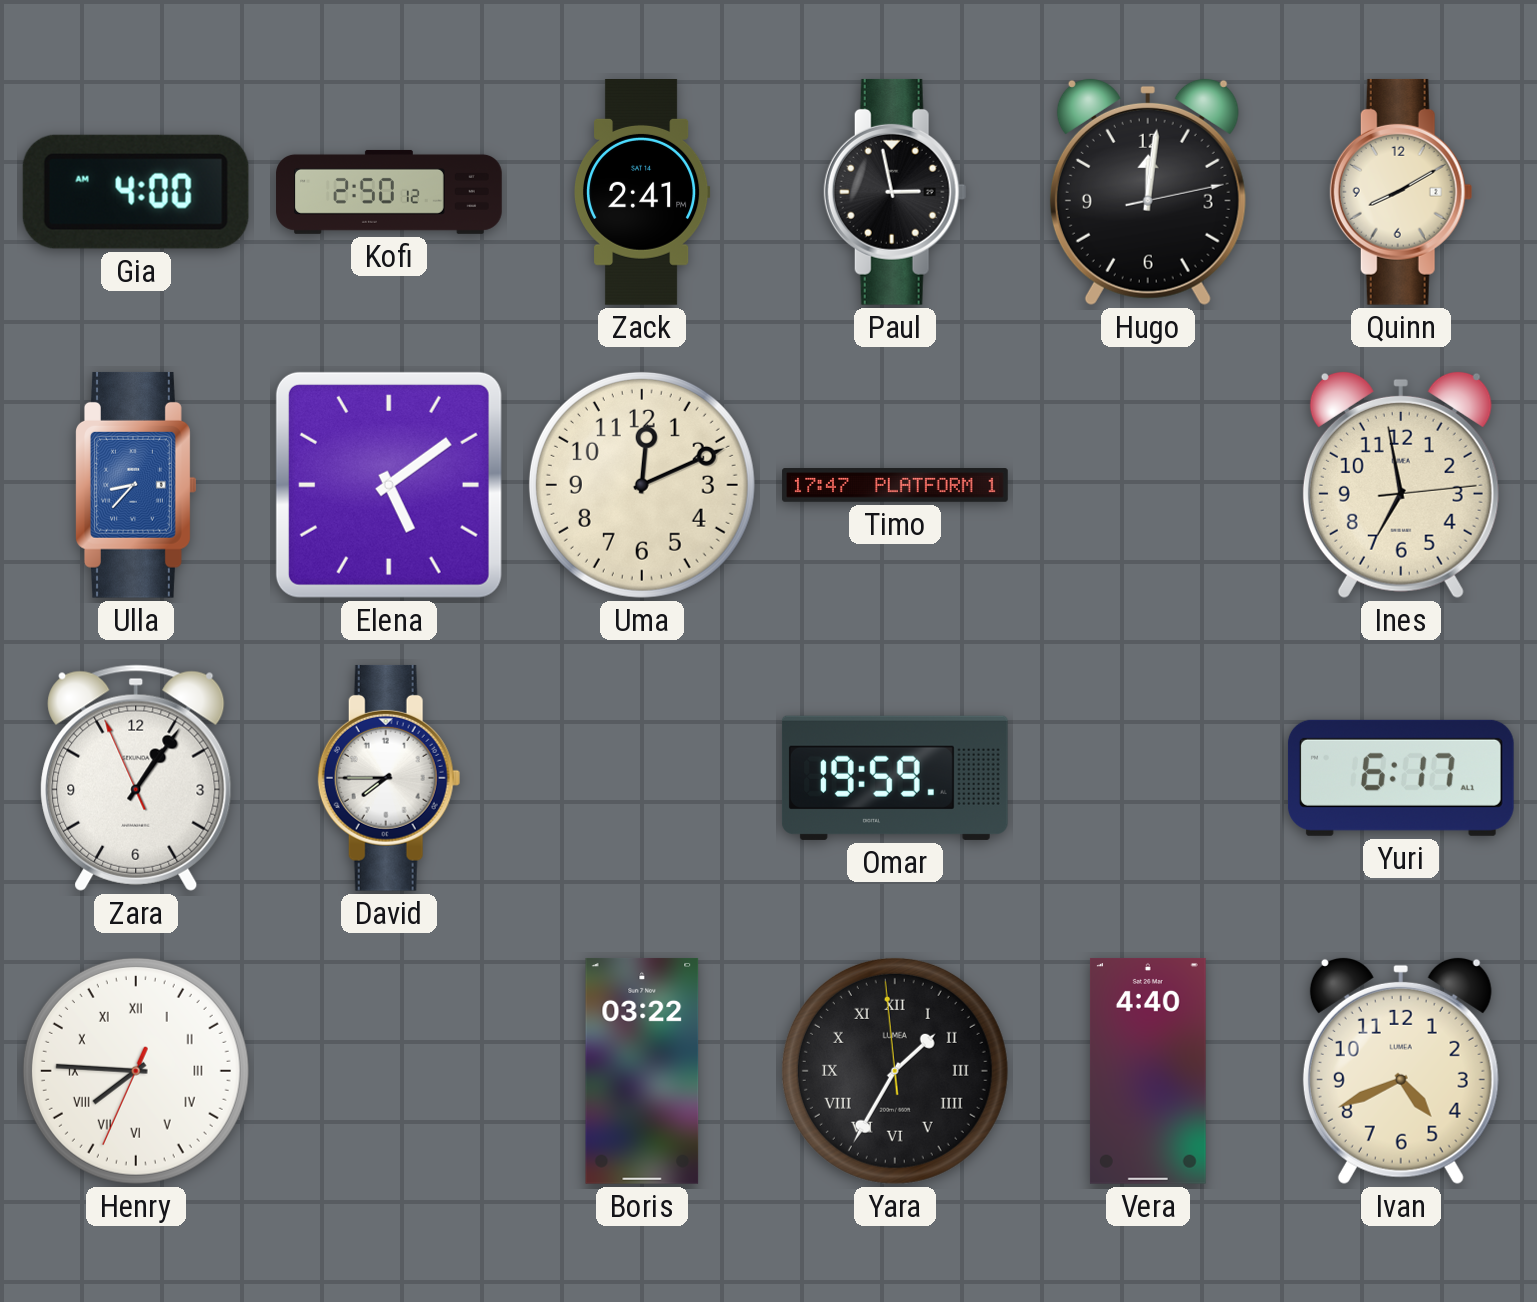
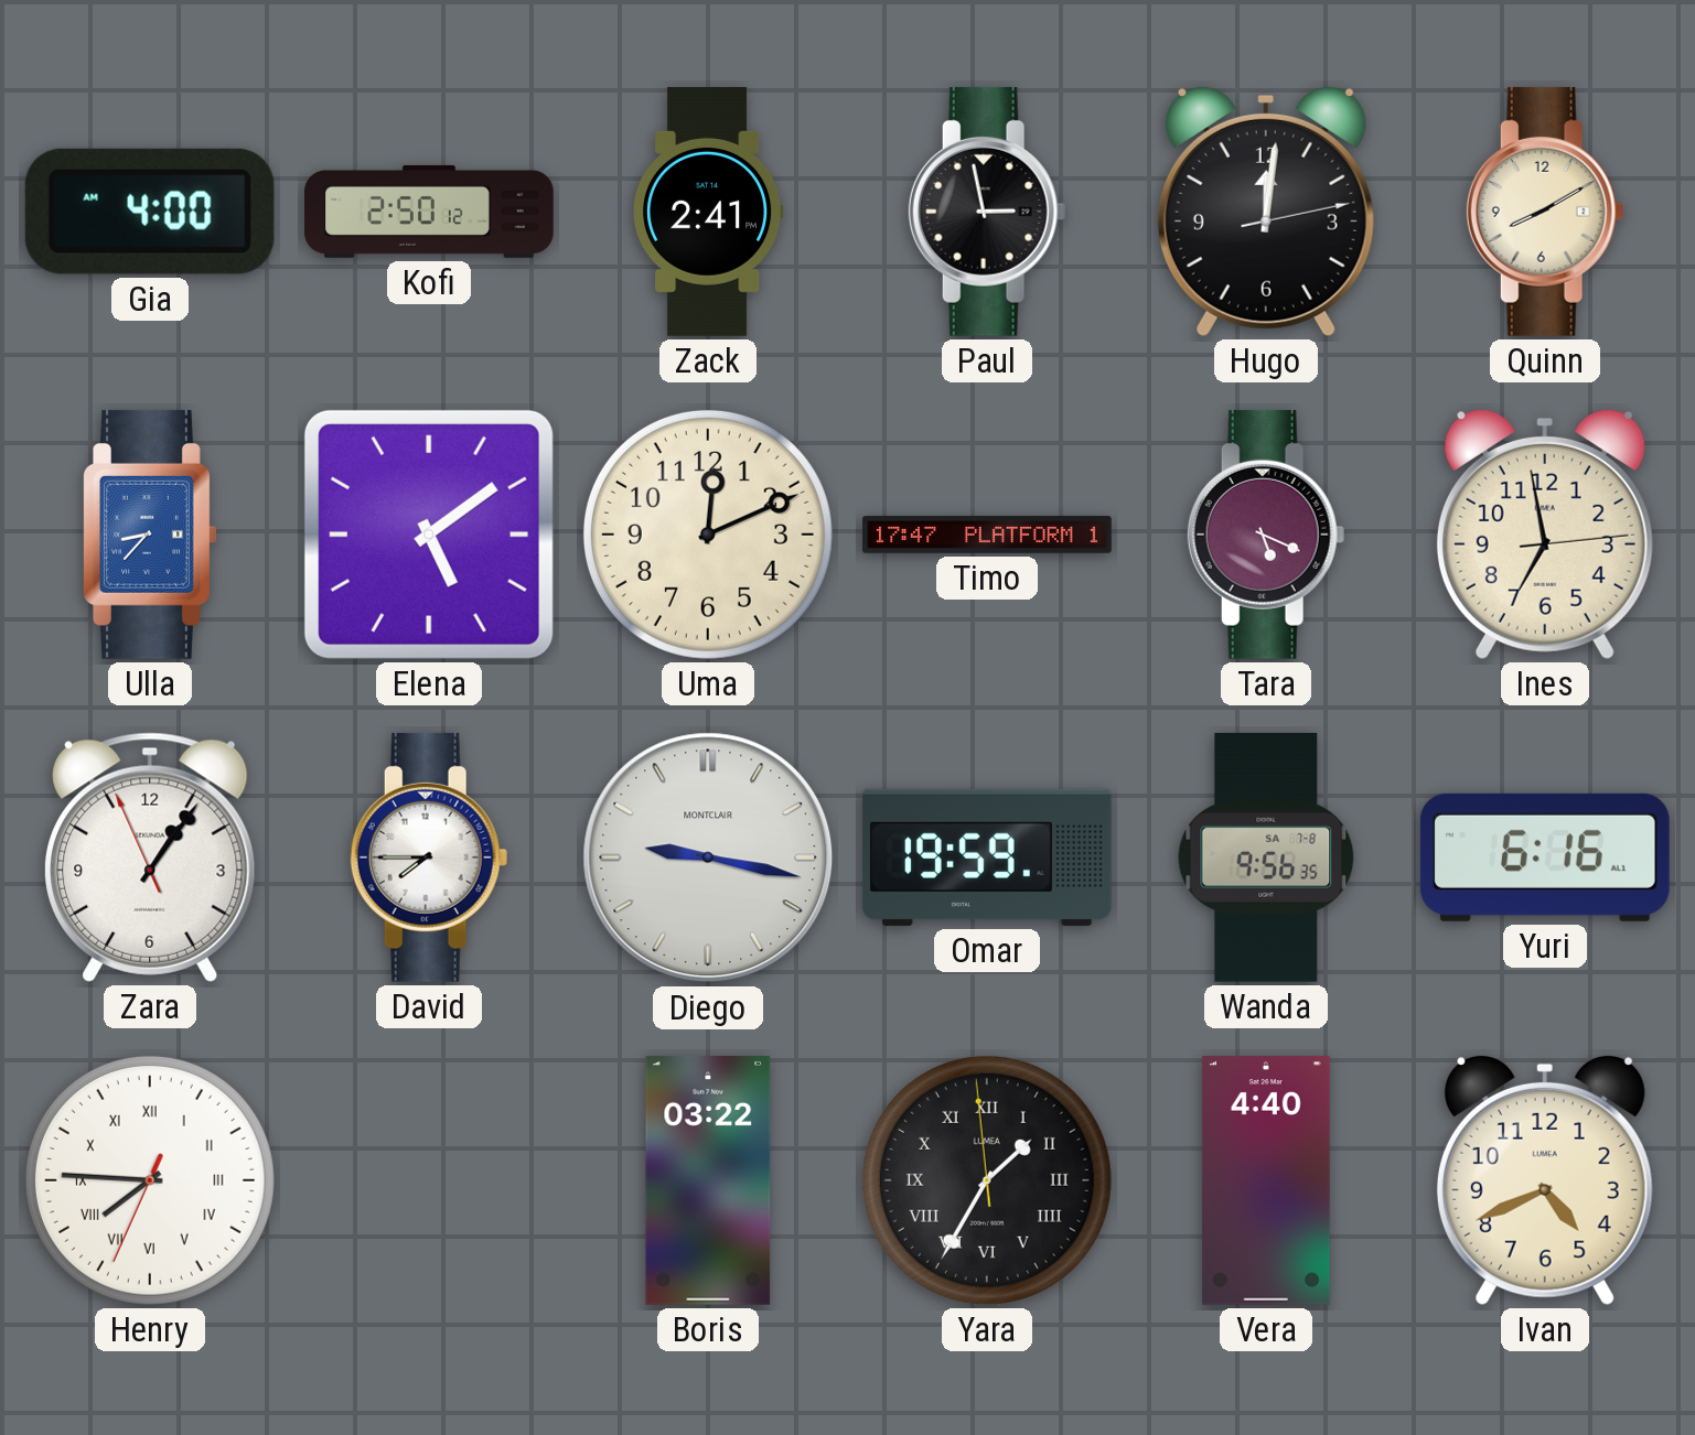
Tara: none -> 5:19 (1266, 535)
Diego: none -> 9:17 (708, 857)
Wanda: none -> 9:56 (1266, 857)
Yuri: 6:17 -> 6:16 (1545, 857)
